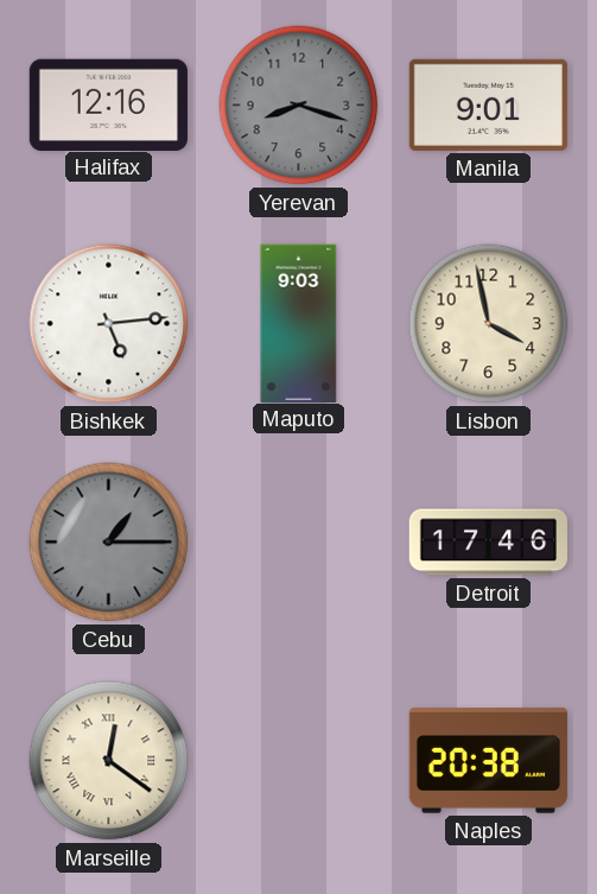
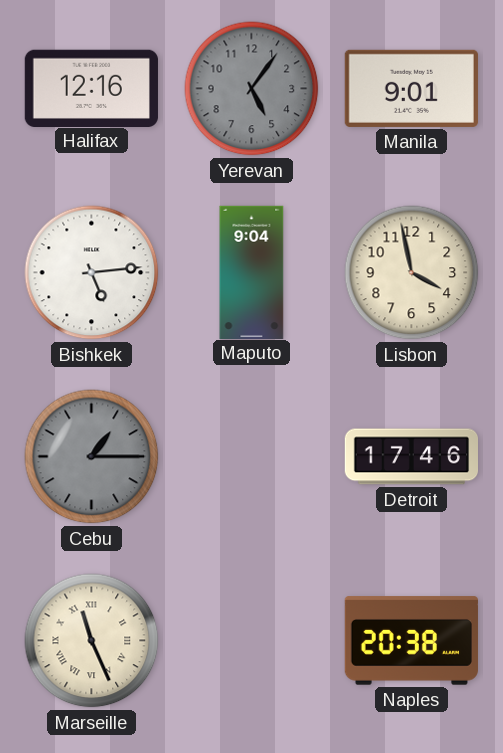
Yerevan: 8:18 -> 5:06 (252, 89)
Maputo: 9:03 -> 9:04 (252, 272)
Marseille: 12:21 -> 11:26 (92, 641)
